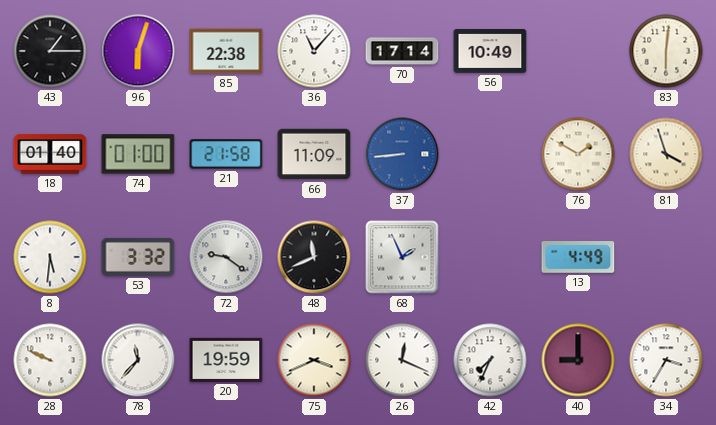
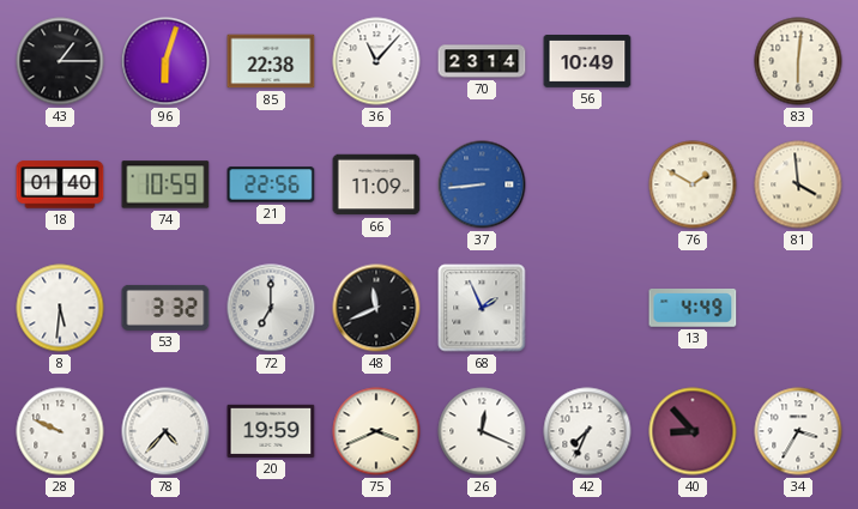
70: 17:14 -> 23:14 (482, 61)
74: 01:00 -> 10:59 (165, 184)
21: 21:58 -> 22:56 (271, 184)
81: 3:57 -> 3:59 (798, 184)
72: 9:21 -> 7:00 (271, 308)
78: 11:37 -> 4:37 (165, 431)
40: 9:00 -> 8:53 (693, 431)
